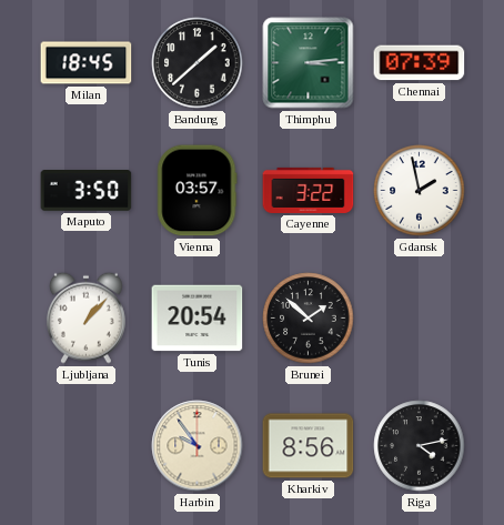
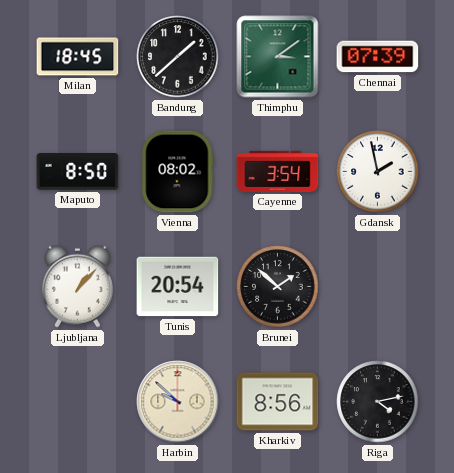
Thimphu: 3:14 -> 3:09 (278, 57)
Maputo: 3:50 -> 8:50 (78, 172)
Vienna: 03:57 -> 08:02 (178, 172)
Cayenne: 3:22 -> 3:54 (278, 171)
Harbin: 9:54 -> 9:52 (178, 402)
